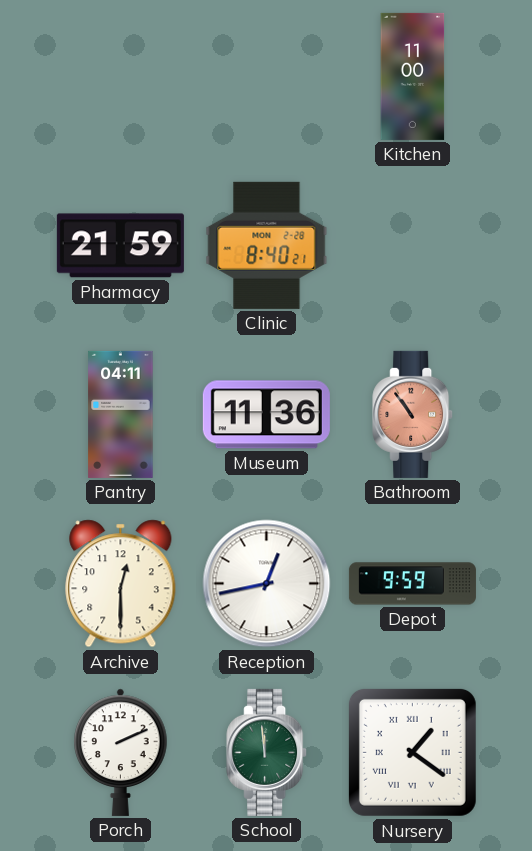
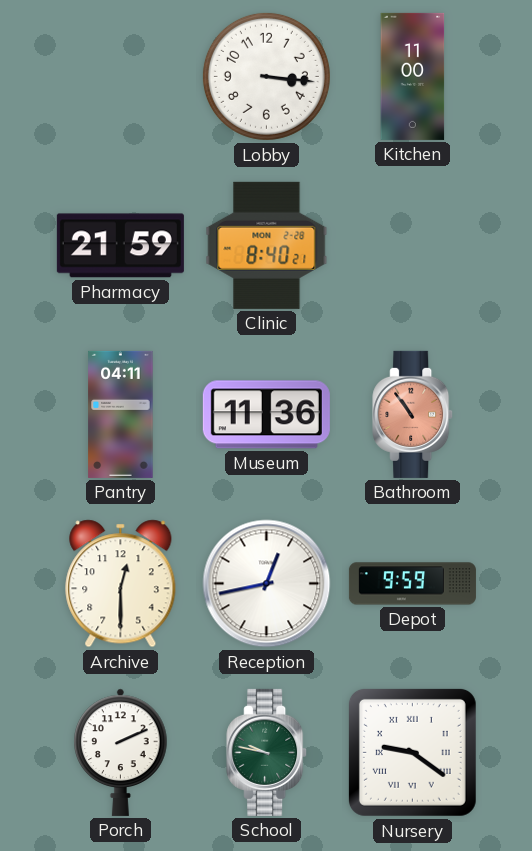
Lobby: none -> 3:16 (266, 76)
School: 11:59 -> 9:47 (267, 752)
Nursery: 1:21 -> 9:21 (412, 752)
